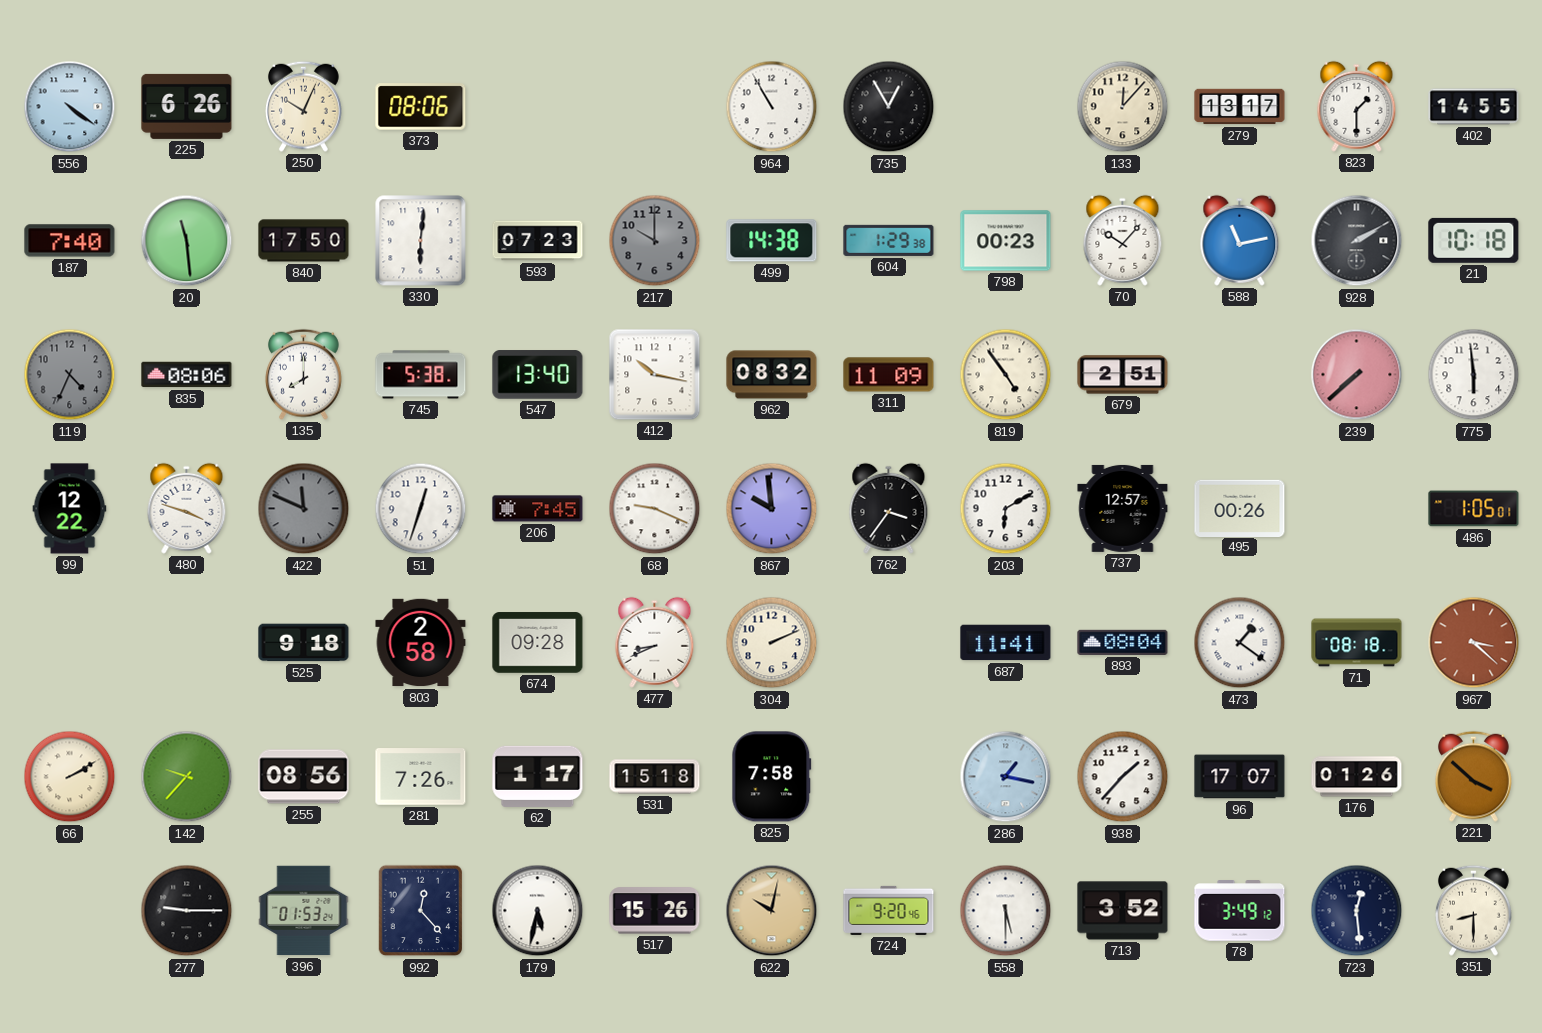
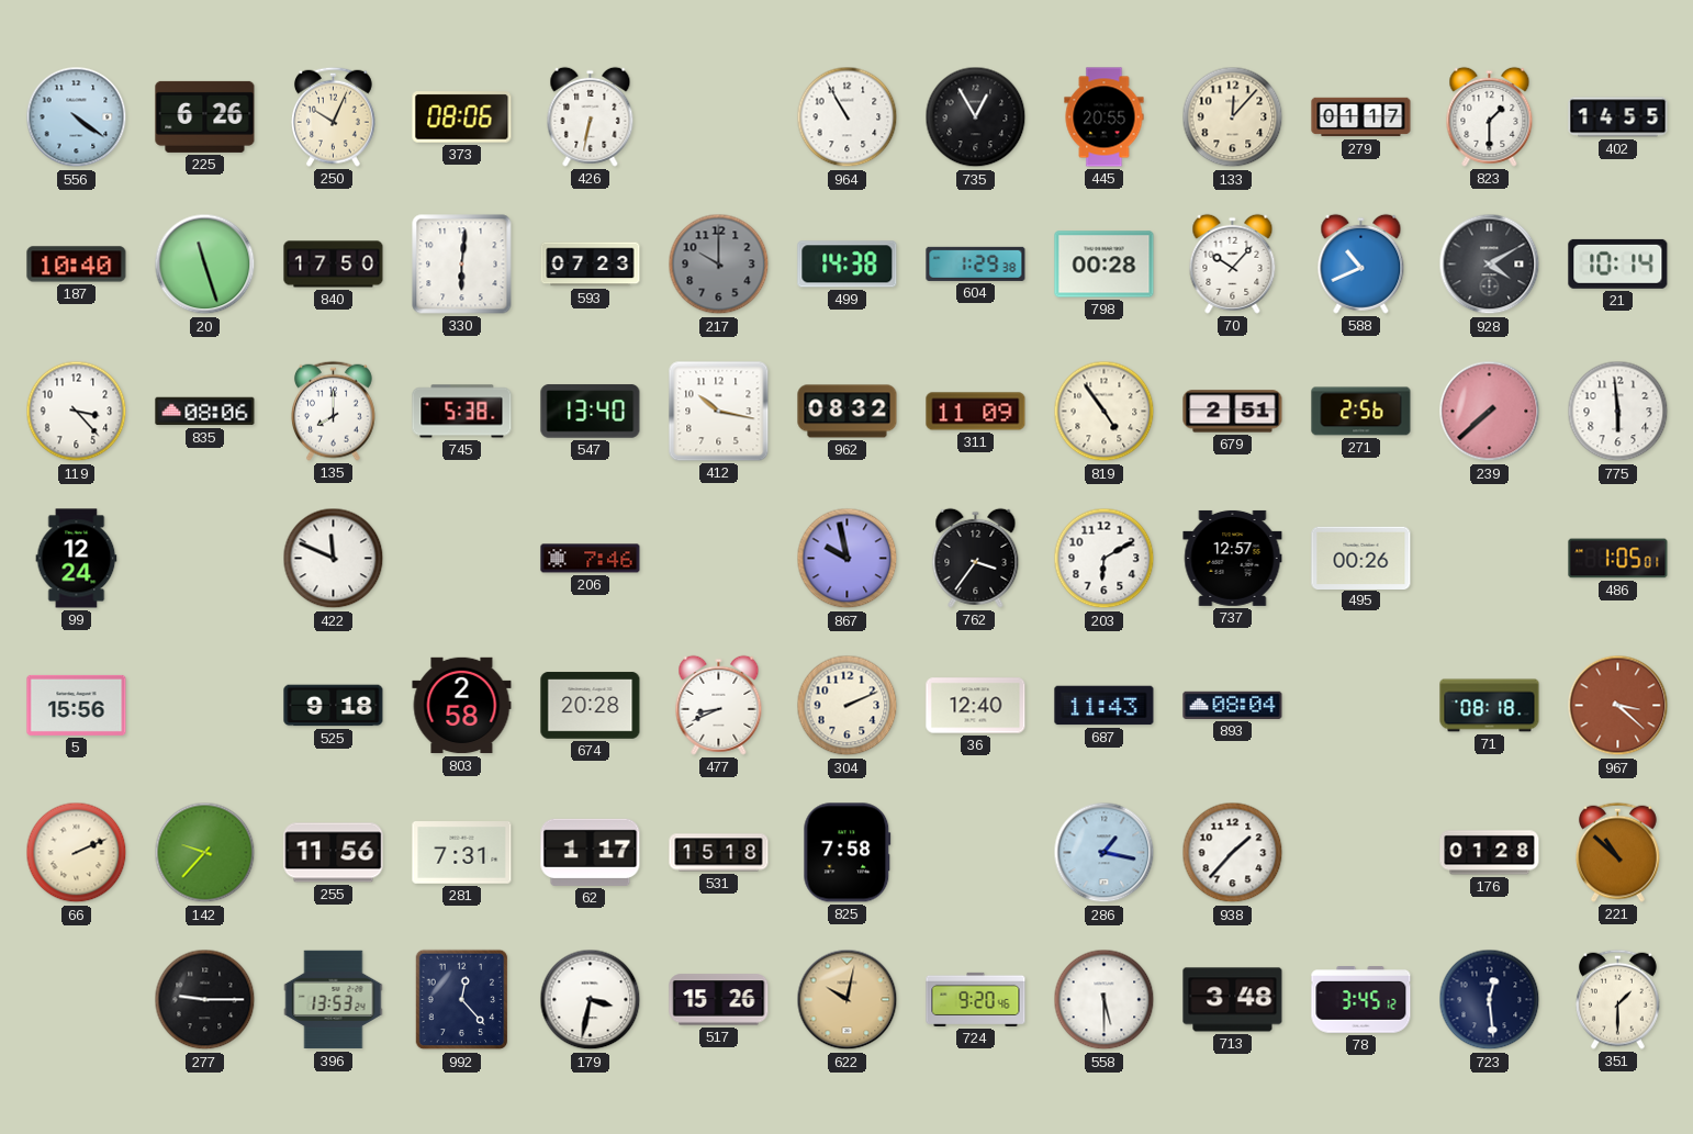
426: none -> 6:32 (591, 116)
445: none -> 20:55 (1105, 117)
279: 13:17 -> 01:17 (1361, 117)
187: 7:40 -> 10:40 (77, 265)
20: 11:29 -> 11:27 (205, 265)
798: 00:23 -> 00:28 (1105, 265)
588: 11:13 -> 10:41 (1361, 263)
928: 2:10 -> 4:10 (1490, 265)
21: 10:18 -> 10:14 (1618, 263)
119: 4:34 -> 3:23 (77, 412)
119 dial: grey -> white (77, 412)
271: none -> 2:56 (1361, 412)
99: 12:22 -> 12:24 (77, 559)
480: 3:48 -> none (187, 508)
422 dial: grey -> white (334, 559)
51: 12:33 -> none (421, 509)
206: 7:45 -> 7:46 (591, 559)
68: 9:19 -> none (655, 509)
867: 9:59 -> 9:58 (848, 559)
5: none -> 15:56 (77, 705)
674: 09:28 -> 20:28 (591, 706)
36: none -> 12:40 (976, 706)
687: 11:41 -> 11:43 (1105, 706)
473: 1:21 -> none (1240, 643)
66: 2:10 -> 2:11 (77, 853)
255: 08:56 -> 11:56 (334, 853)
281: 7:26 -> 7:31 (462, 853)
96: 17:07 -> none (1240, 777)
176: 01:26 -> 01:28 (1490, 853)
221: 3:52 -> 10:52 (1617, 852)
396: 01:53 -> 13:53 (334, 1000)
179: 5:32 -> 3:32 (591, 1000)
713: 3:52 -> 3:48 (1233, 1000)
78: 3:49 -> 3:45 (1361, 1000)
351: 8:30 -> 1:30 (1617, 999)
